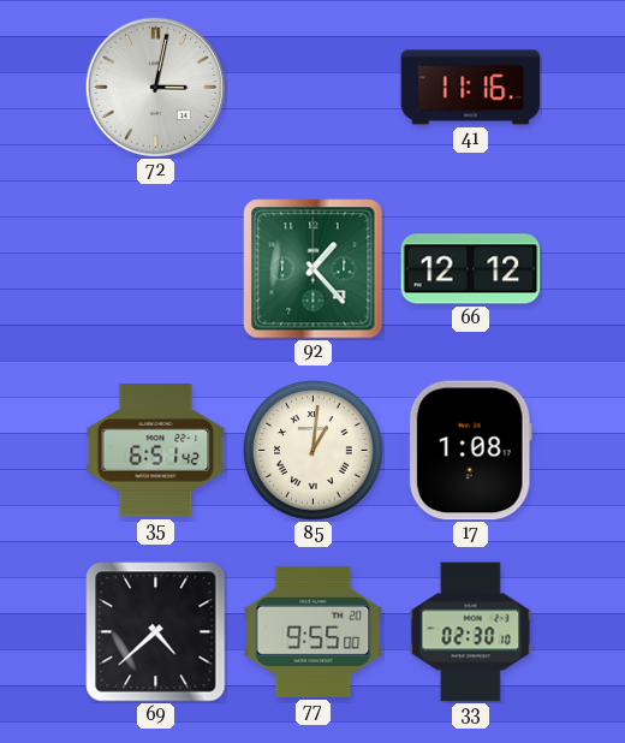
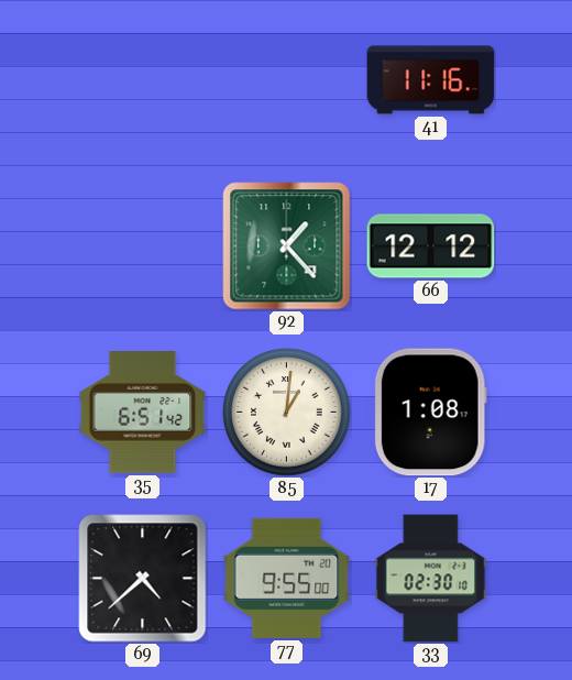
72: 3:02 -> none (155, 87)
